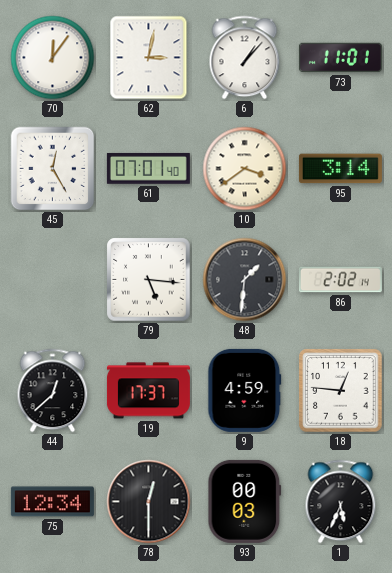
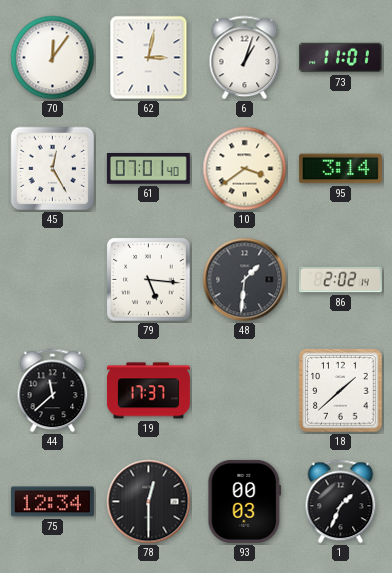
6: 1:07 -> 1:03 (245, 58)
44: 12:38 -> 11:38 (53, 391)
9: 4:59 -> none (245, 390)
18: 12:46 -> 1:38 (341, 391)
1: 5:34 -> 1:34 (341, 502)
